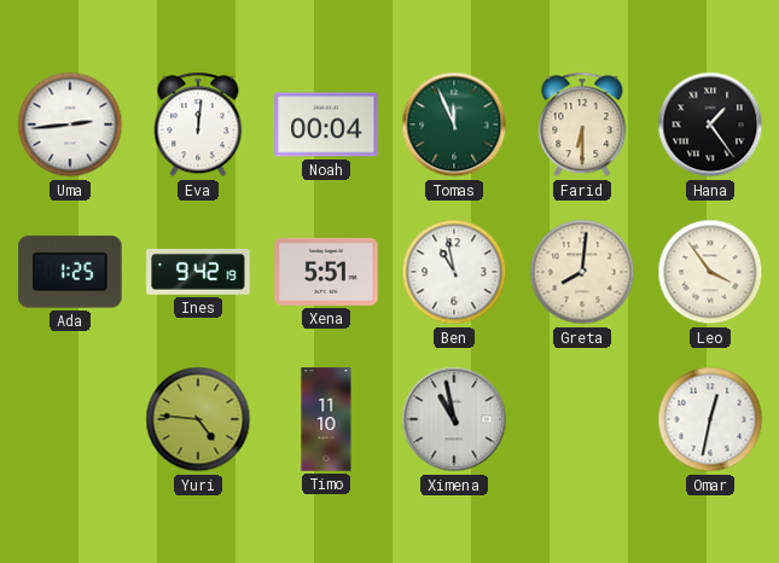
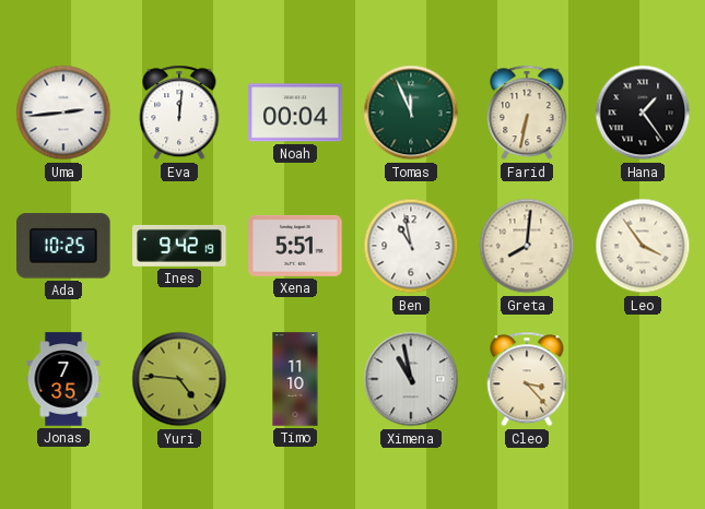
Farid: 6:30 -> 6:32 (527, 113)
Ada: 1:25 -> 10:25 (63, 246)
Jonas: none -> 7:35 (63, 379)
Cleo: none -> 3:23 (527, 379)
Omar: 12:32 -> none (710, 419)
